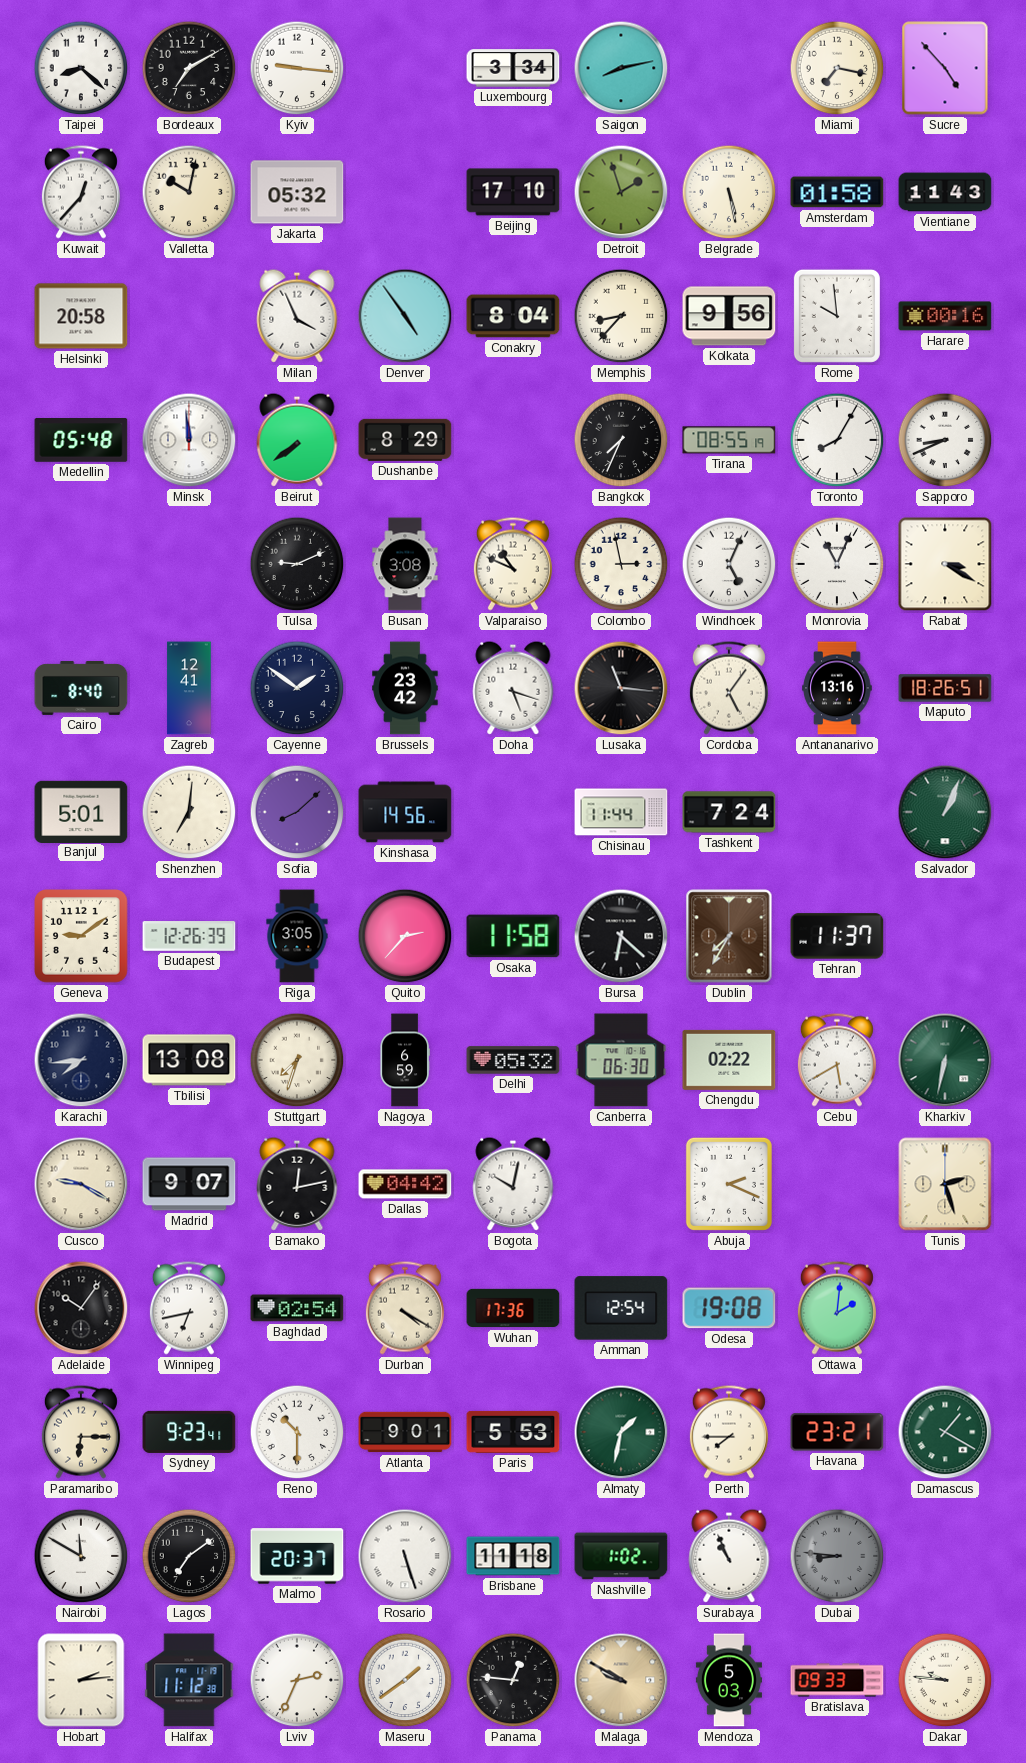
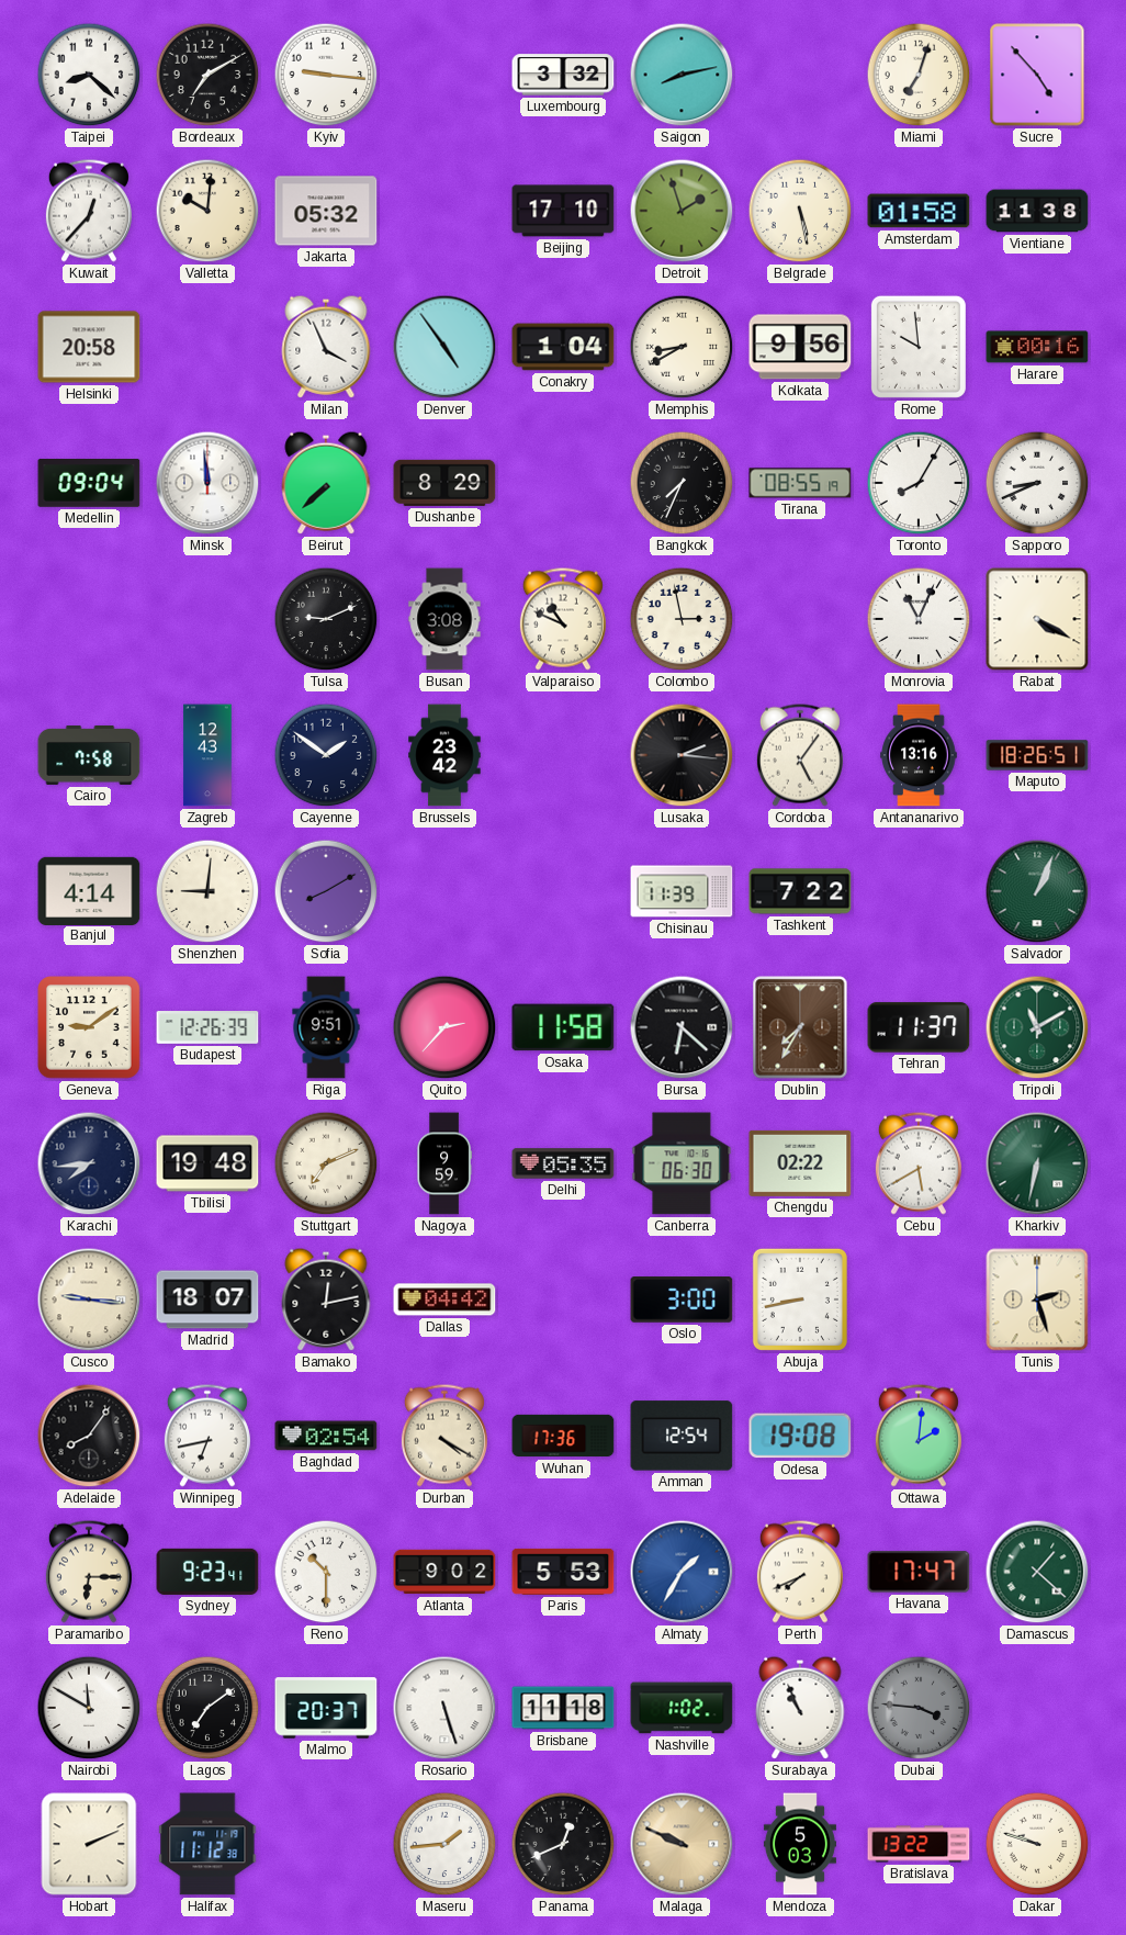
Luxembourg: 3:34 -> 3:32 (563, 75)
Miami: 7:17 -> 7:03 (919, 75)
Valletta: 10:02 -> 10:01 (207, 211)
Vientiane: 11:43 -> 11:38 (1037, 211)
Conakry: 8:04 -> 1:04 (563, 347)
Memphis: 8:37 -> 8:40 (682, 347)
Medellin: 05:48 -> 09:04 (89, 484)
Beirut: 7:39 -> 7:38 (326, 483)
Windhoek: 5:04 -> none (729, 564)
Rabat: 3:20 -> 4:20 (1037, 619)
Cairo: 8:40 -> 7:58 (89, 755)
Zagreb: 12:41 -> 12:43 (207, 755)
Doha: 5:18 -> none (513, 688)
Lusaka: 11:16 -> 2:16 (682, 755)
Banjul: 5:01 -> 4:14 (89, 890)
Shenzhen: 7:01 -> 9:01 (207, 891)
Sofia: 8:08 -> 8:10 (326, 891)
Kinshasa: 14:56 -> none (405, 812)
Chisinau: 11:44 -> 11:39 (682, 891)
Tashkent: 7:24 -> 7:22 (800, 891)
Riga: 3:05 -> 9:51 (326, 1027)
Tripoli: none -> 11:10 (1037, 1027)
Tbilisi: 13:08 -> 19:48 (207, 1163)
Stuttgart: 7:33 -> 7:11 (326, 1163)
Nagoya: 6:59 -> 9:59 (444, 1163)
Delhi: 05:32 -> 05:35 (563, 1163)
Cusco: 9:20 -> 9:16 (89, 1300)
Madrid: 9:07 -> 18:07 (207, 1300)
Bogota: 10:02 -> none (513, 1184)
Oslo: none -> 3:00 (682, 1300)
Abuja: 2:19 -> 8:43 (800, 1300)
Adelaide: 10:06 -> 8:06 (89, 1436)
Atlanta: 9:01 -> 9:02 (444, 1572)
Almaty: 1:32 -> 1:35 (682, 1572)
Almaty dial: green -> blue (682, 1572)
Perth: 7:45 -> 7:41 (800, 1572)
Havana: 23:21 -> 17:47 (919, 1572)
Damascus: 1:20 -> 1:22 (1037, 1572)
Dubai: 8:46 -> 3:46 (919, 1708)
Hobart: 2:14 -> 2:11 (89, 1844)
Lviv: 2:34 -> none (297, 1680)
Maseru: 1:39 -> 1:44 (444, 1844)
Panama: 12:46 -> 12:41 (563, 1844)
Malaga: 9:50 -> 9:49 (682, 1844)
Bratislava: 09:33 -> 13:22 (919, 1844)
Dakar: 9:46 -> 9:48 (1037, 1844)
